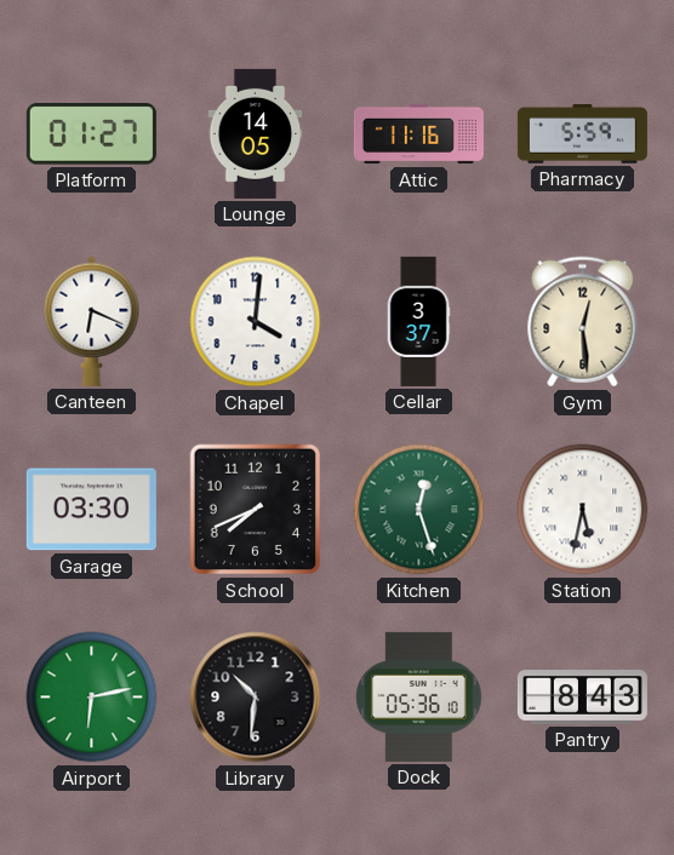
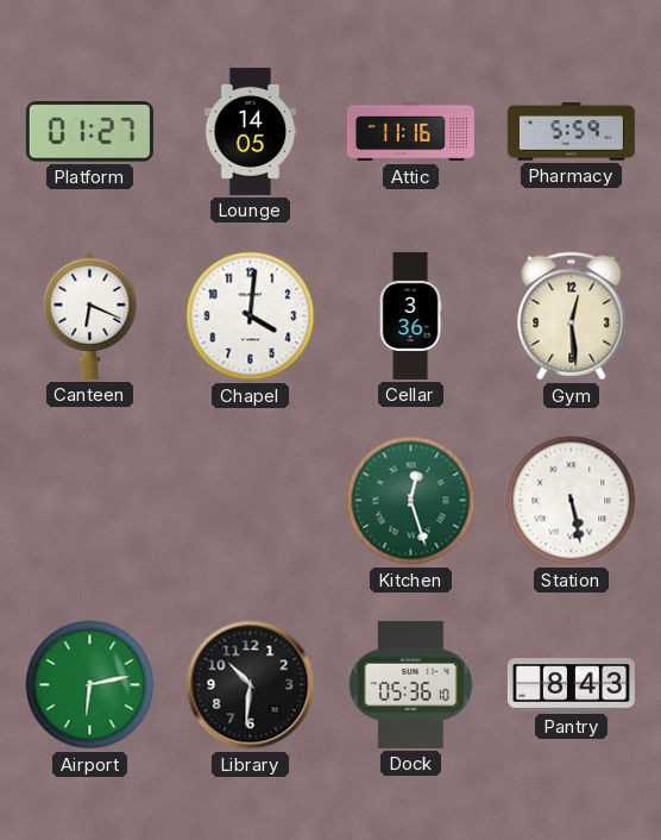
Cellar: 3:37 -> 3:36 (410, 315)
Garage: 03:30 -> none (91, 510)
School: 7:41 -> none (256, 510)
Station: 5:32 -> 5:28 (572, 501)
